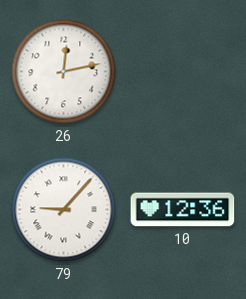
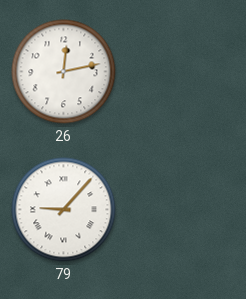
10: 12:36 -> none (183, 210)
